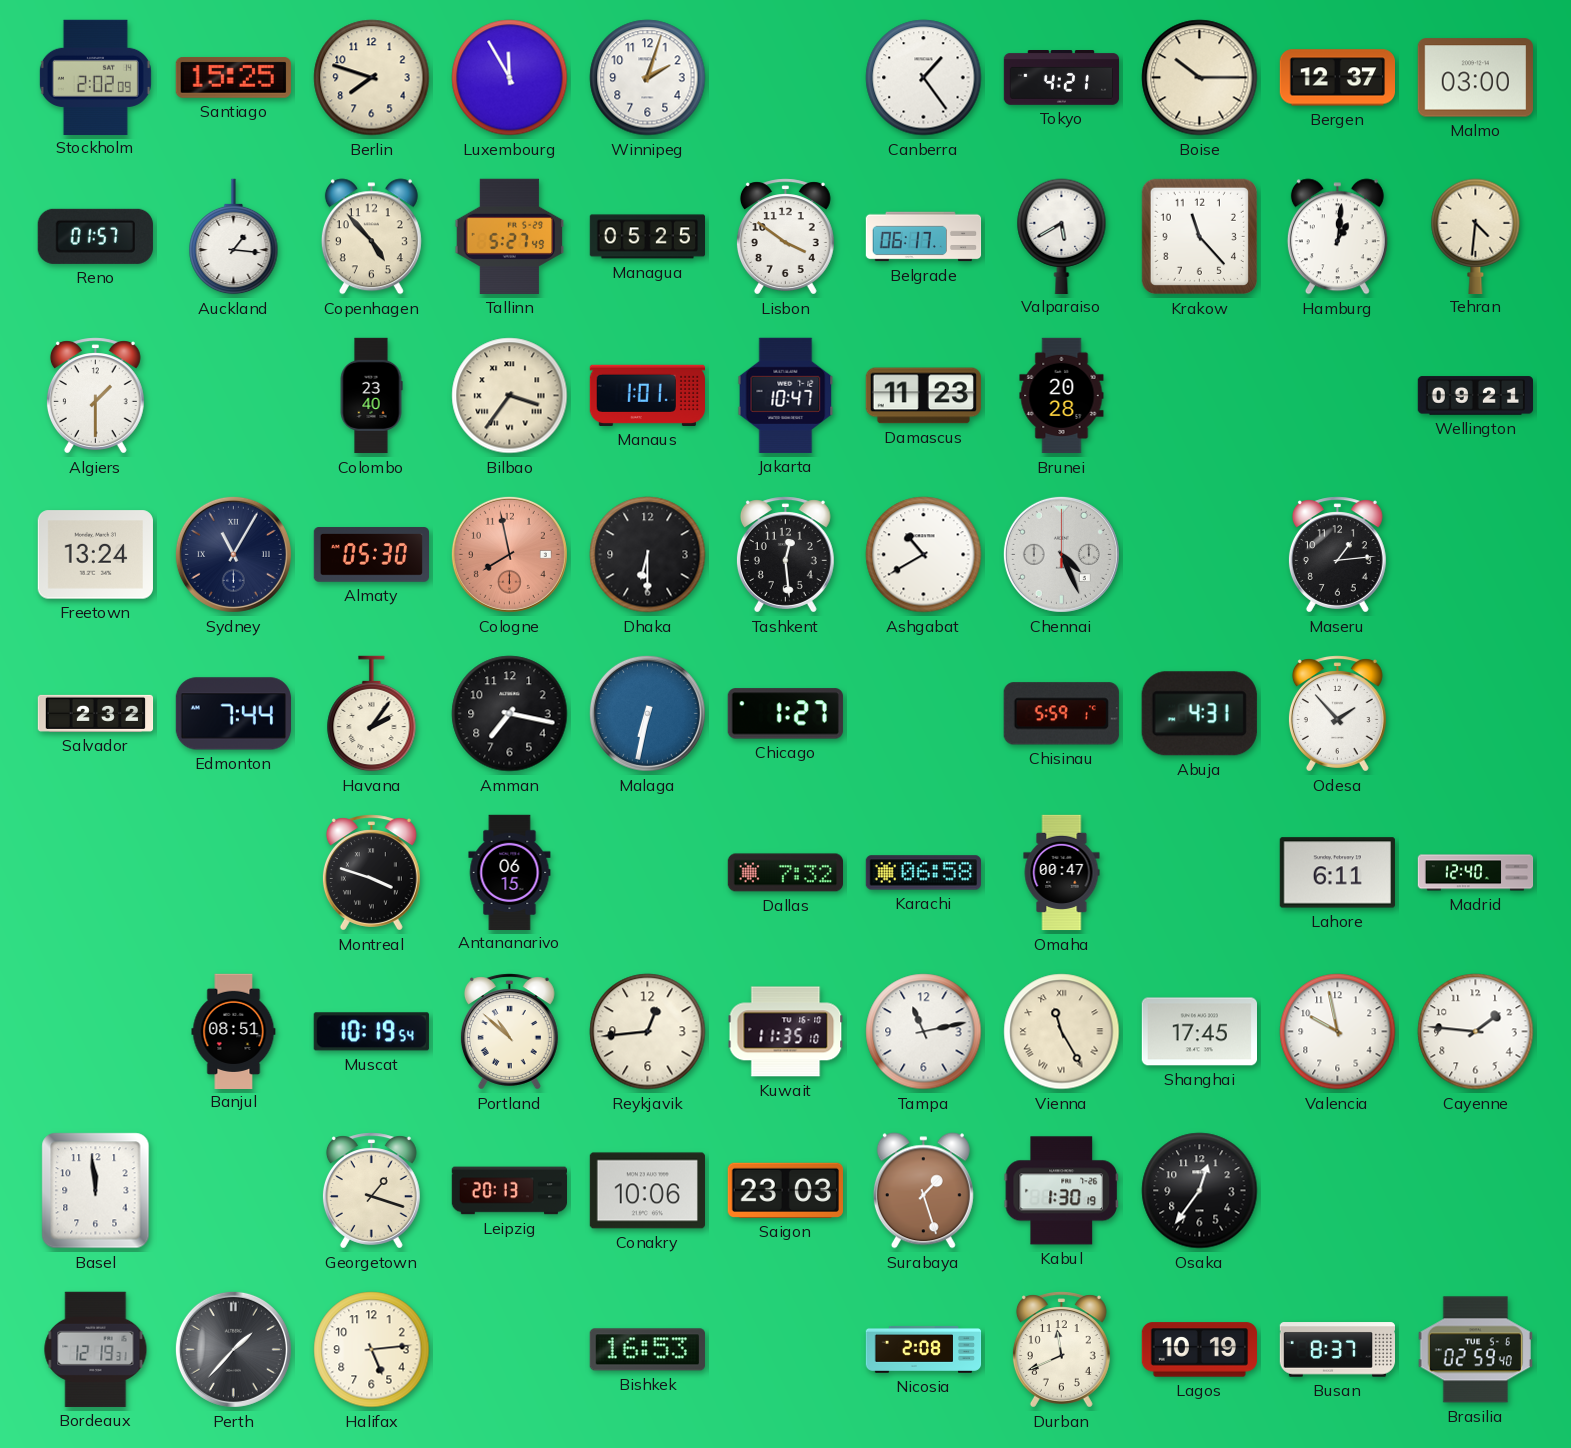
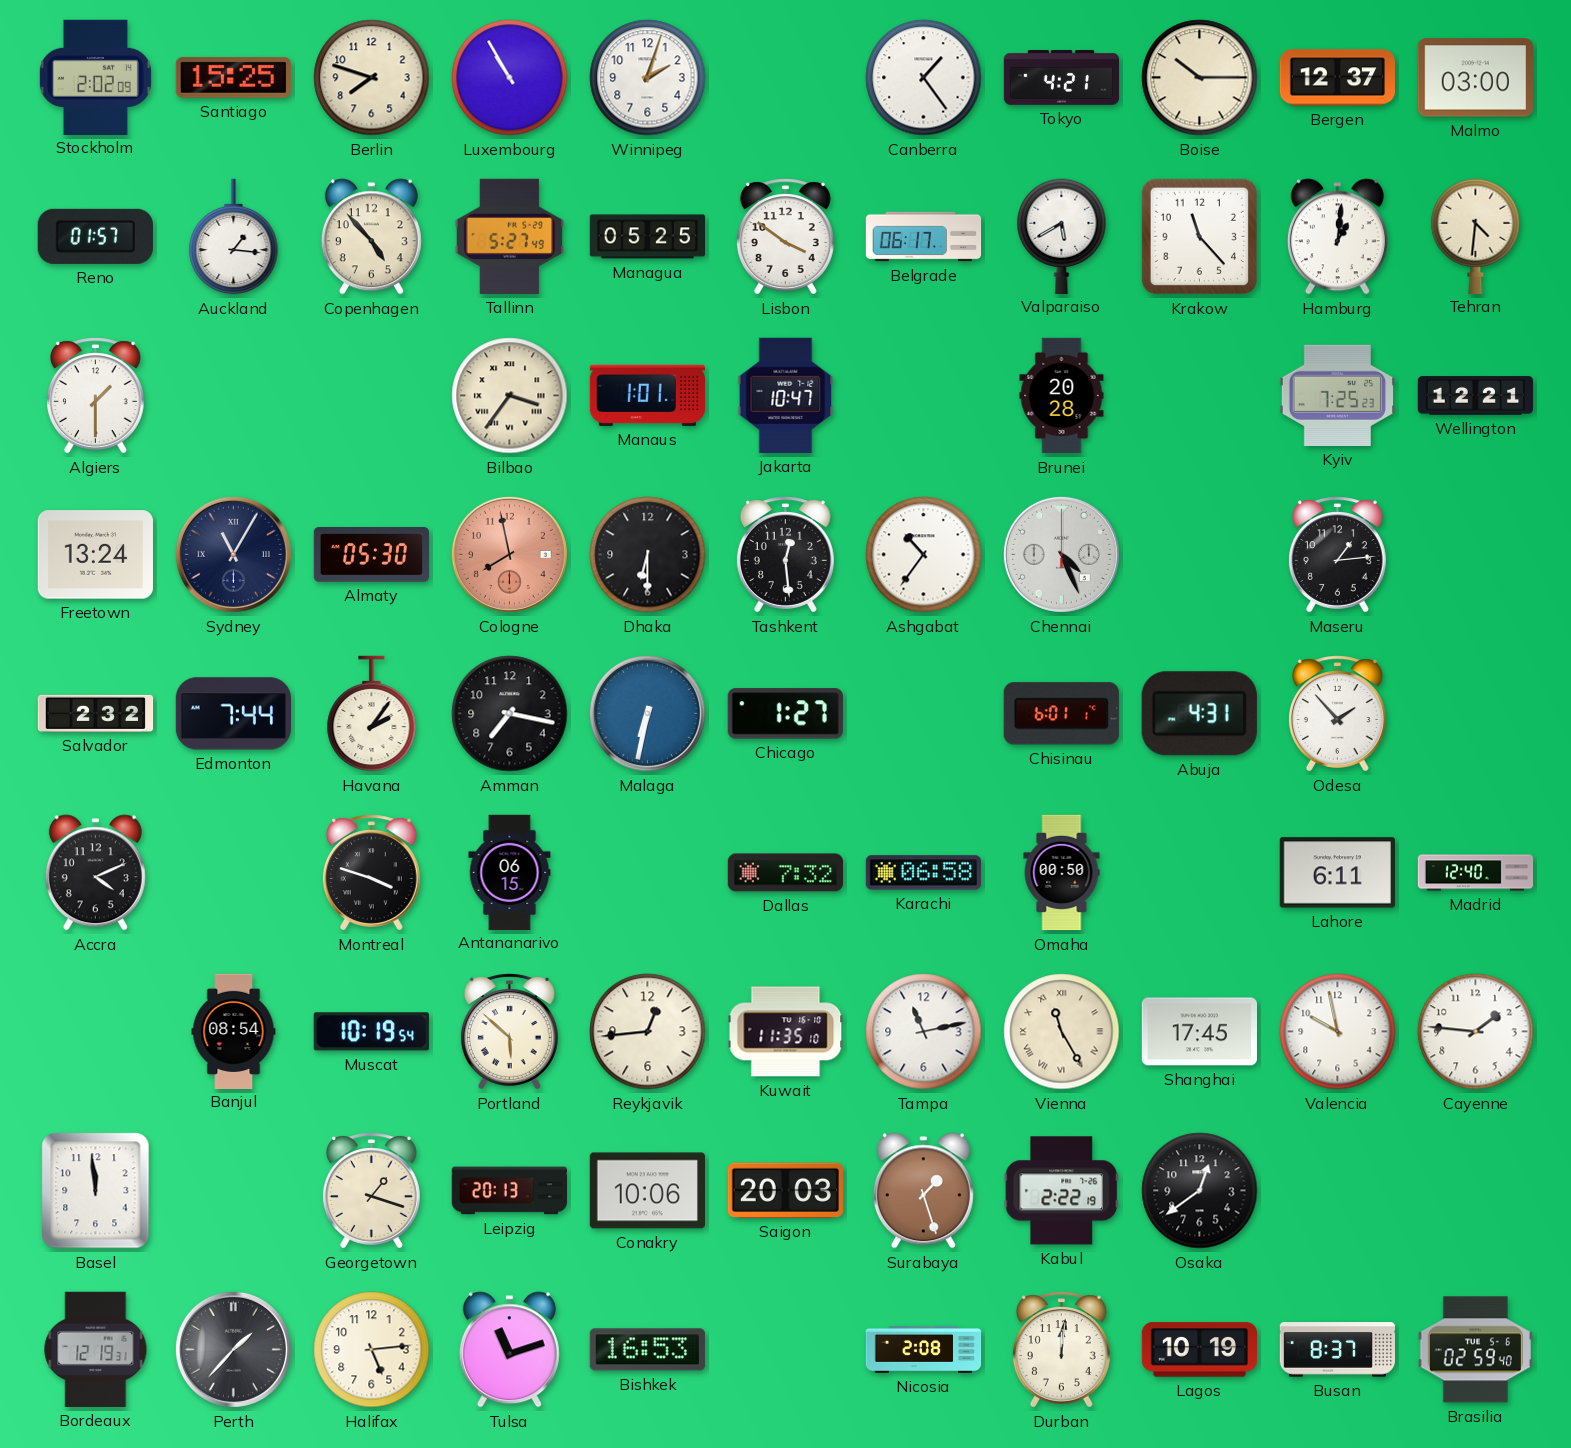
Luxembourg: 11:55 -> 10:55 (510, 78)
Colombo: 23:40 -> none (371, 396)
Damascus: 11:23 -> none (923, 396)
Kyiv: none -> 7:25 (1337, 395)
Wellington: 09:21 -> 12:21 (1475, 396)
Ashgabat: 10:40 -> 10:36 (924, 555)
Chisinau: 5:59 -> 6:01 (1061, 714)
Accra: none -> 4:11 (95, 873)
Omaha: 00:47 -> 00:50 (1062, 873)
Banjul: 08:51 -> 08:54 (234, 1031)
Portland: 10:52 -> 5:52 (509, 1032)
Saigon: 23:03 -> 20:03 (785, 1190)
Kabul: 1:30 -> 2:22 (1061, 1191)
Osaka: 12:36 -> 12:39 (1200, 1191)
Tulsa: none -> 11:12 (509, 1350)
Durban: 11:41 -> 12:01 (1061, 1350)
